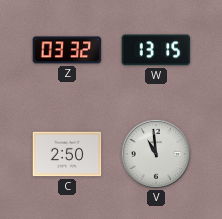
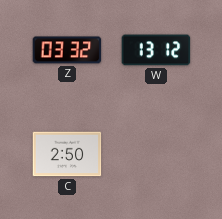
W: 13:15 -> 13:12 (156, 50)
V: 10:59 -> none (155, 153)
